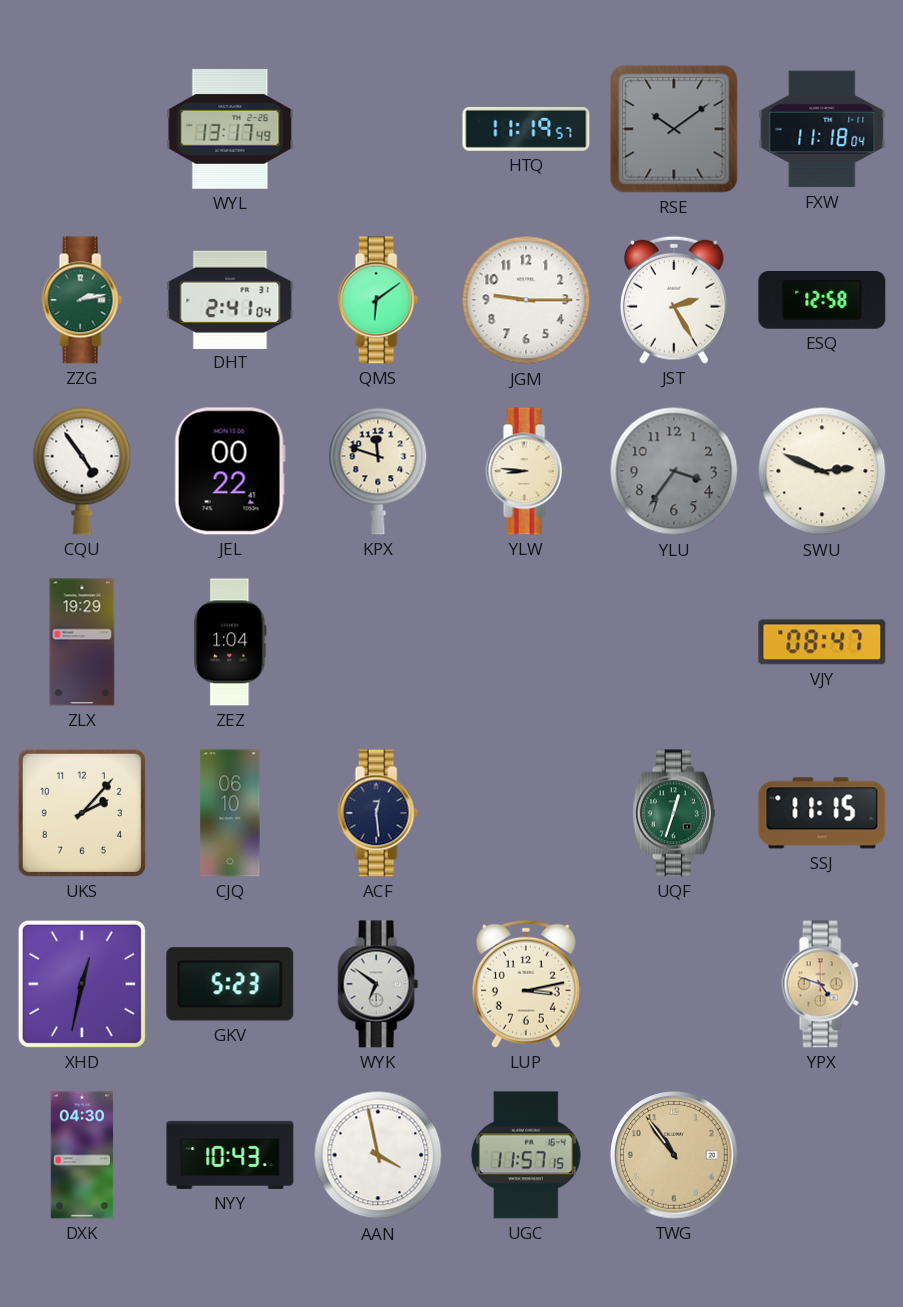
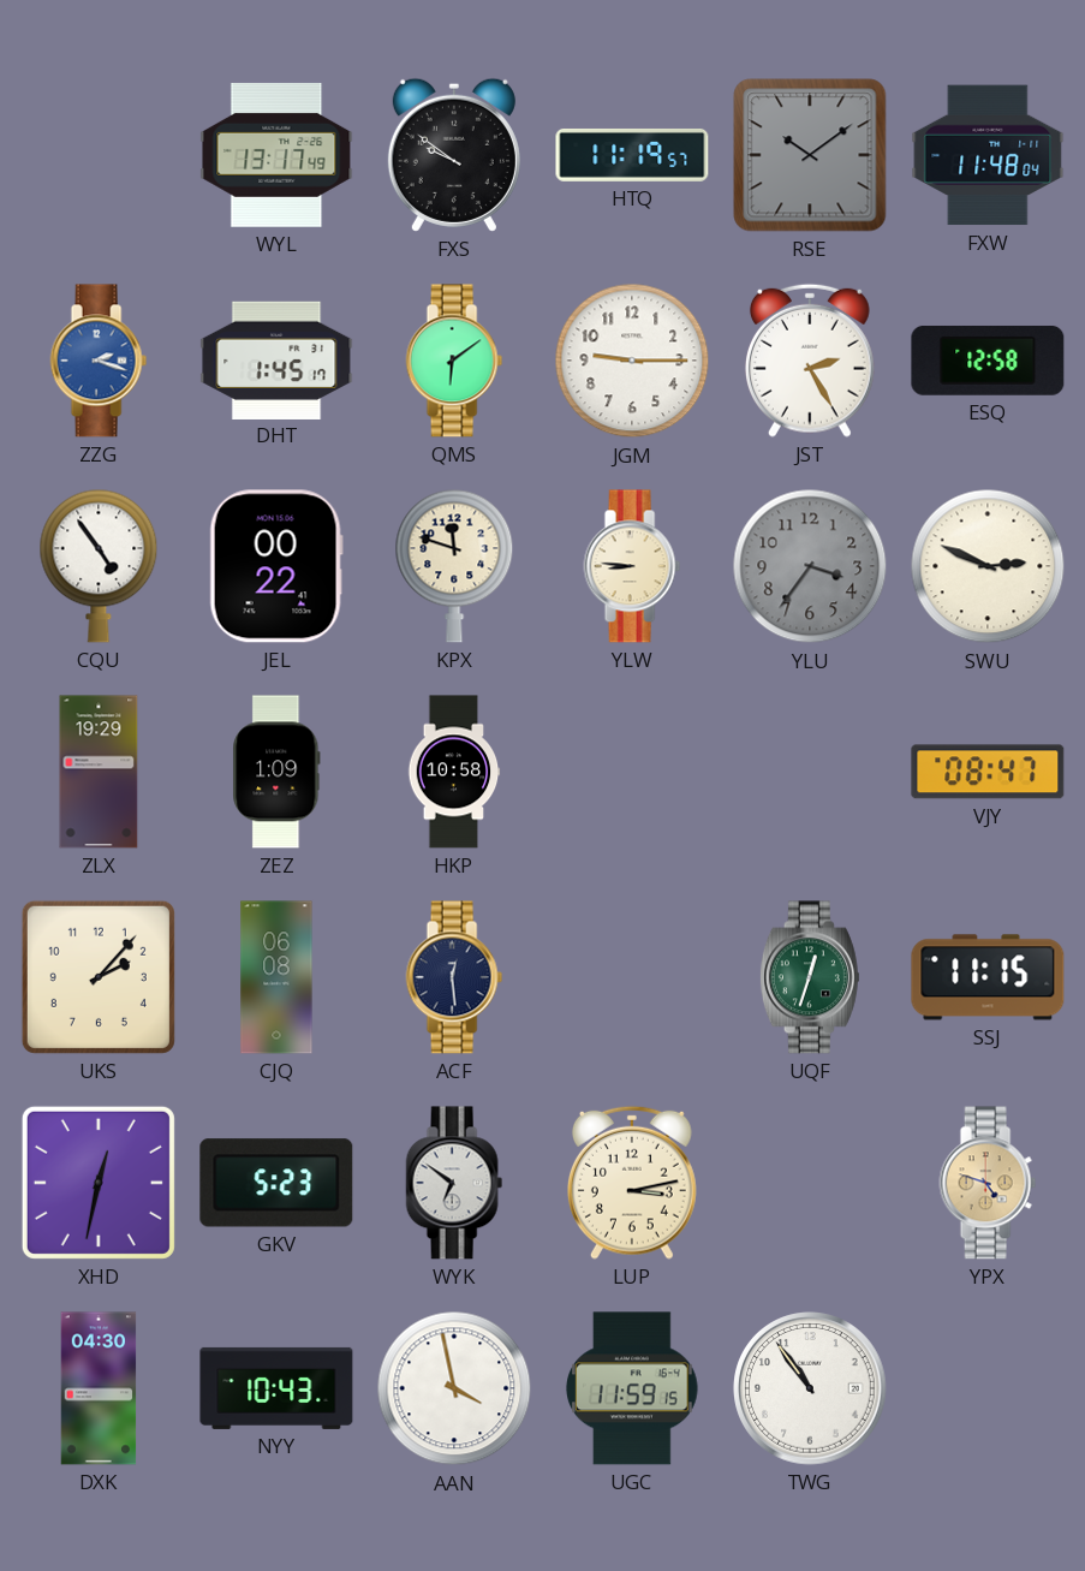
FXS: none -> 9:51 (454, 155)
FXW: 11:18 -> 11:48 (988, 155)
ZZG: 2:13 -> 2:18 (99, 361)
ZZG dial: green -> blue (99, 361)
DHT: 2:41 -> 1:45 (276, 359)
ZEZ: 1:04 -> 1:09 (276, 772)
HKP: none -> 10:58 (454, 772)
CJQ: 06:10 -> 06:08 (276, 977)
UGC: 11:57 -> 11:59 (633, 1388)
TWG dial: champagne -> white (810, 1388)
